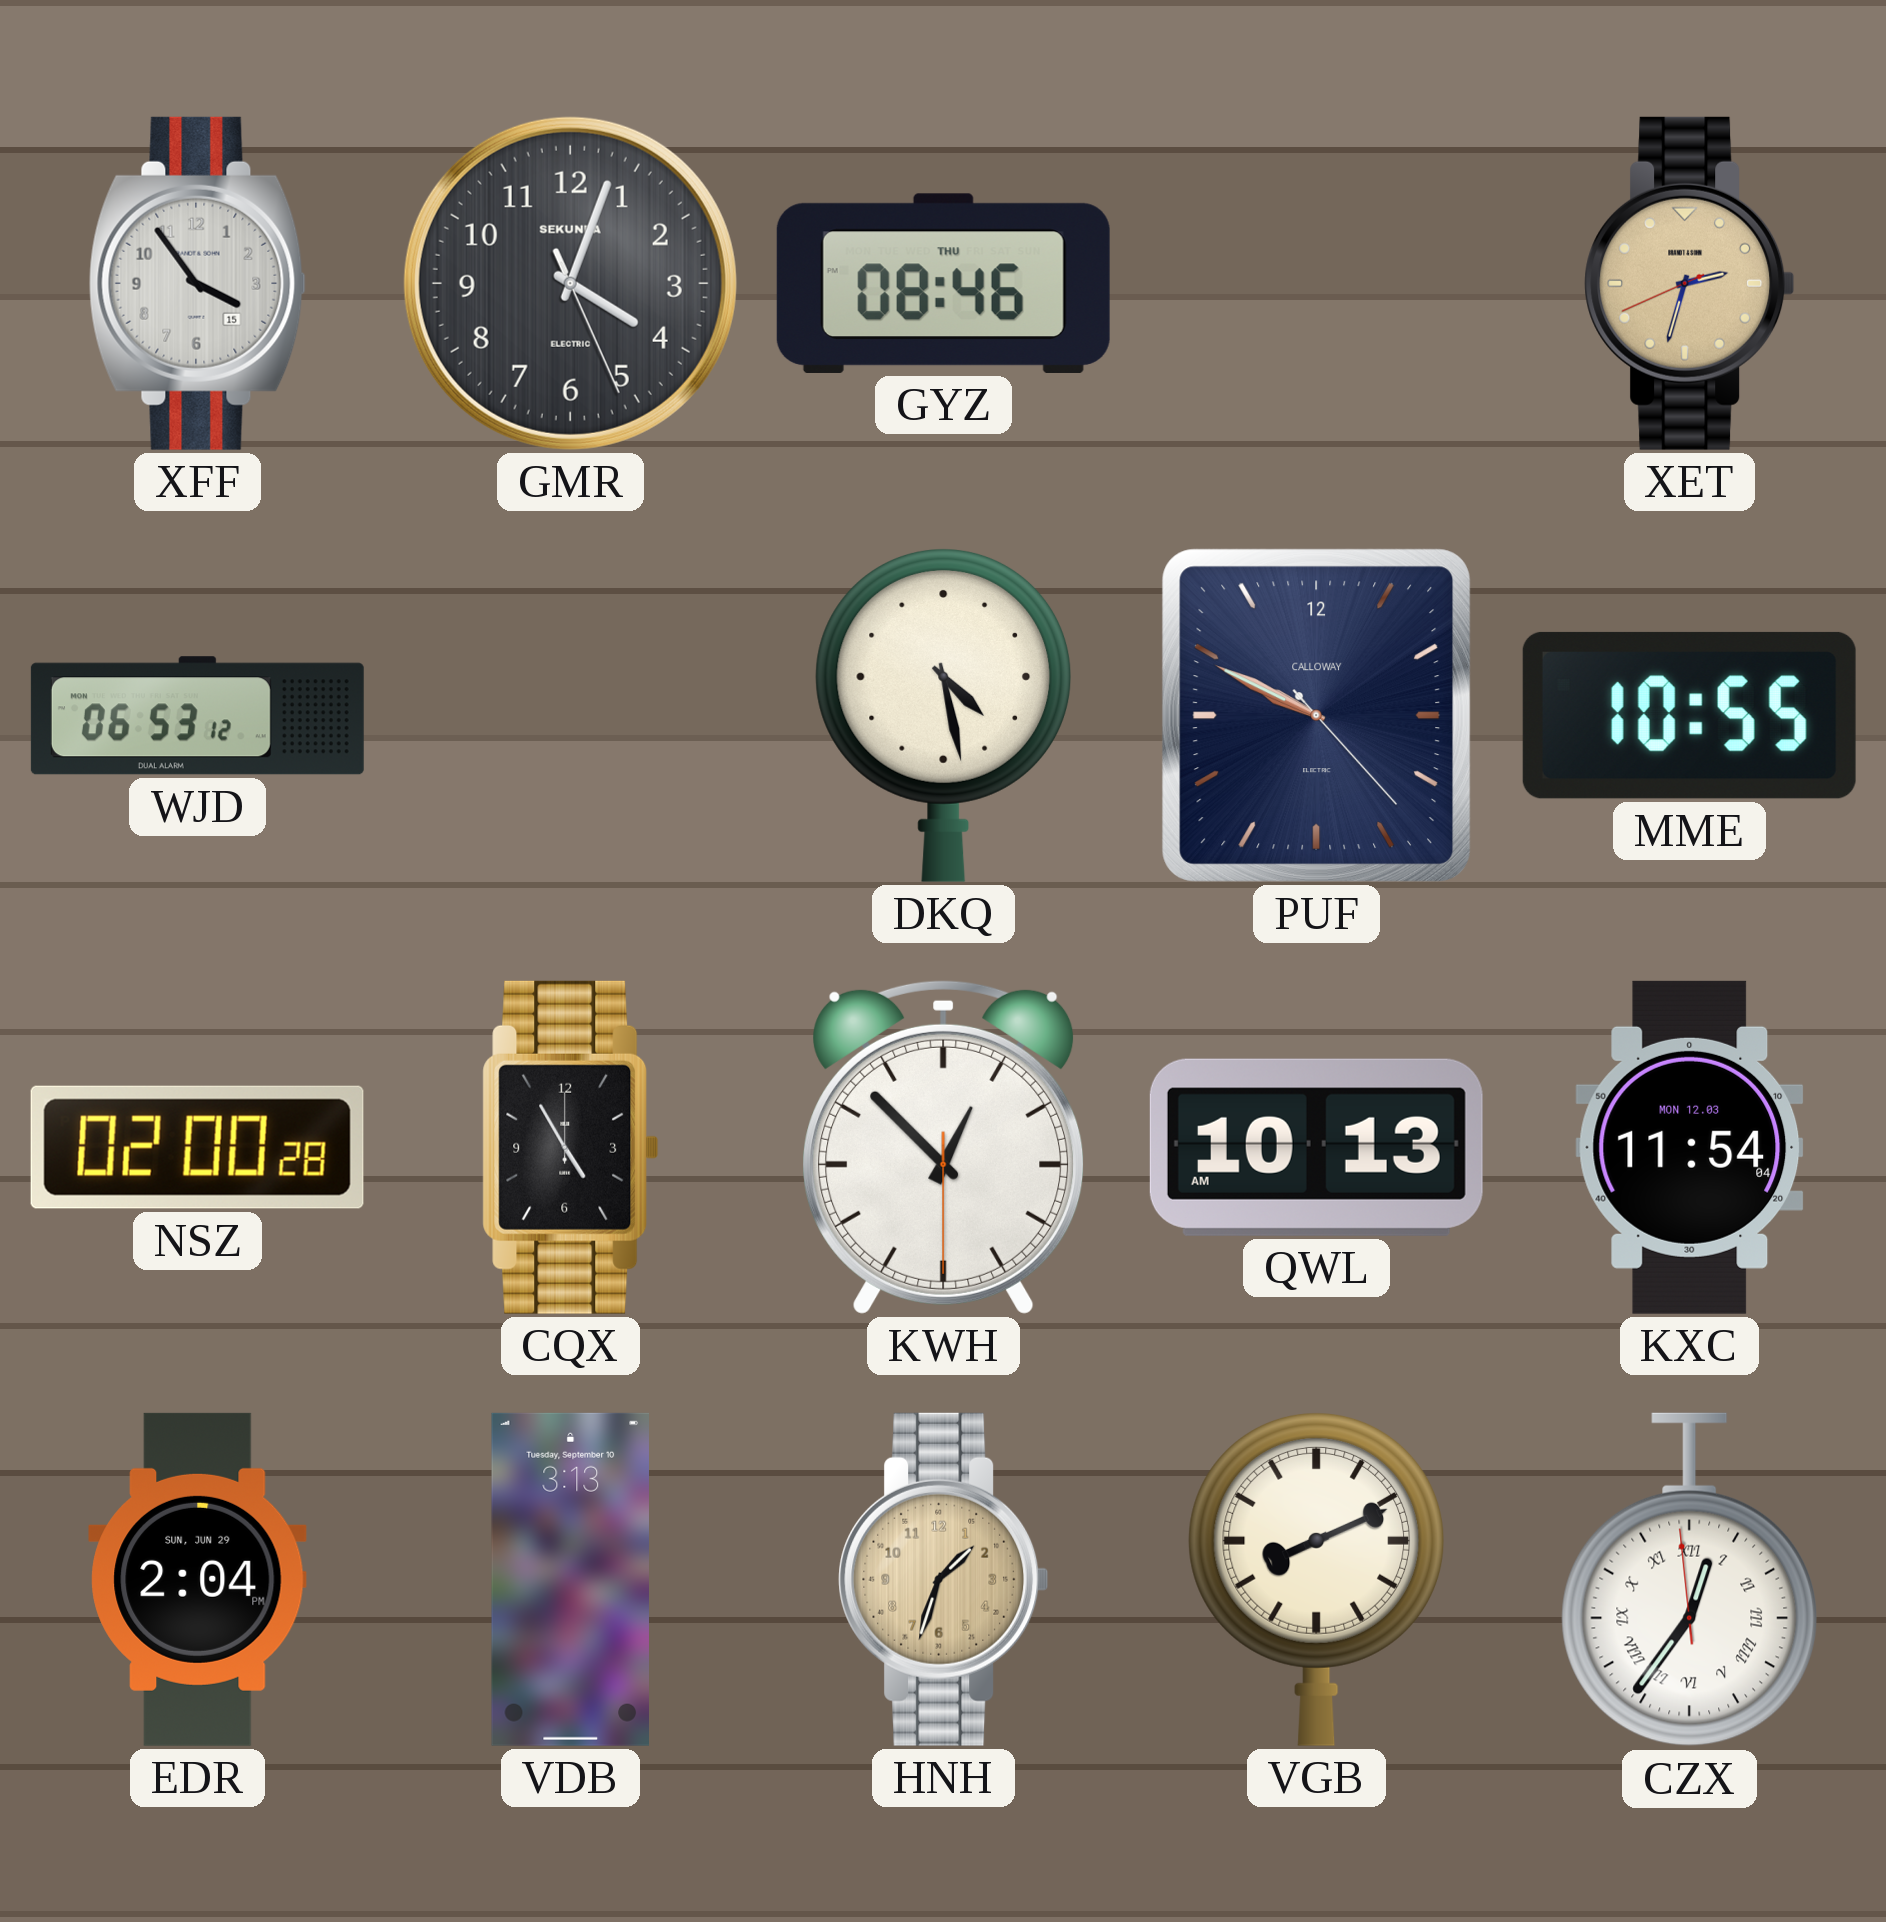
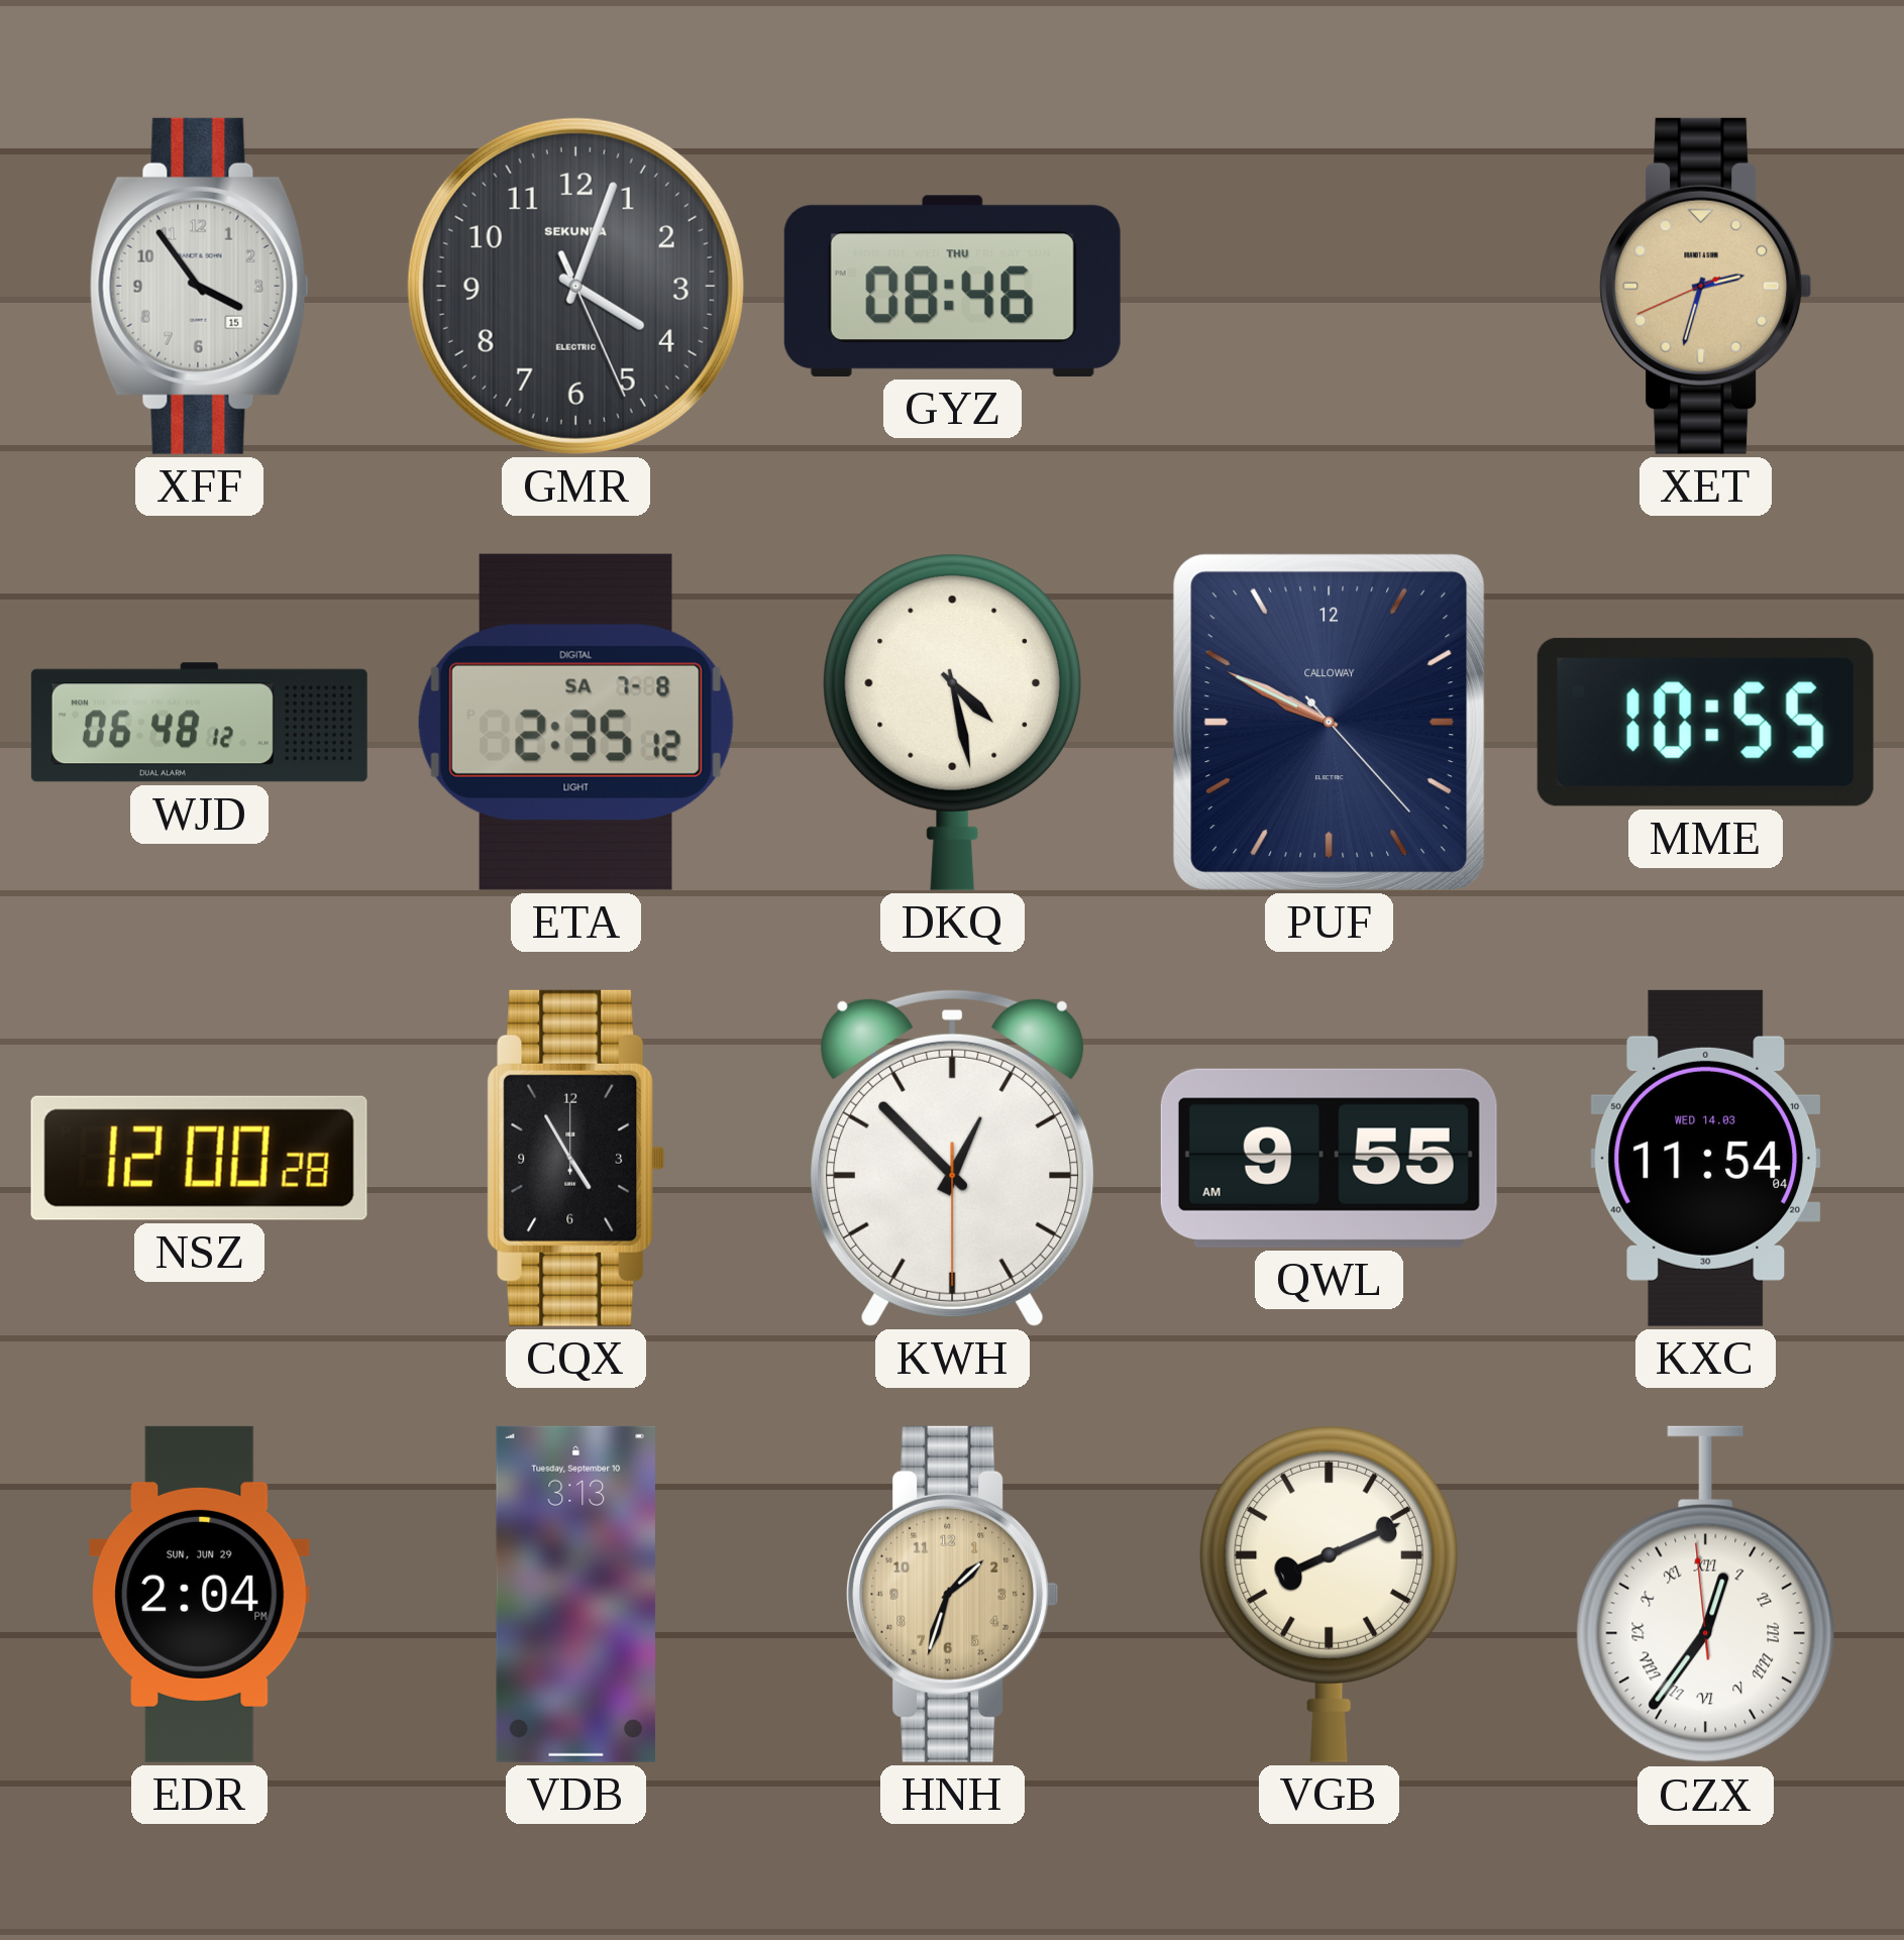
WJD: 06:53 -> 06:48 (199, 723)
ETA: none -> 2:35 (575, 722)
NSZ: 02:00 -> 12:00 (199, 1158)
QWL: 10:13 -> 9:55 (1329, 1158)
KXC date: MON 12.03 -> WED 14.03 (1706, 1158)
